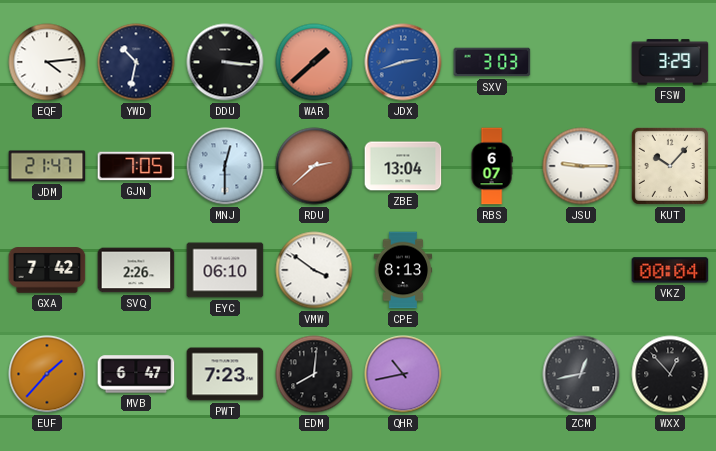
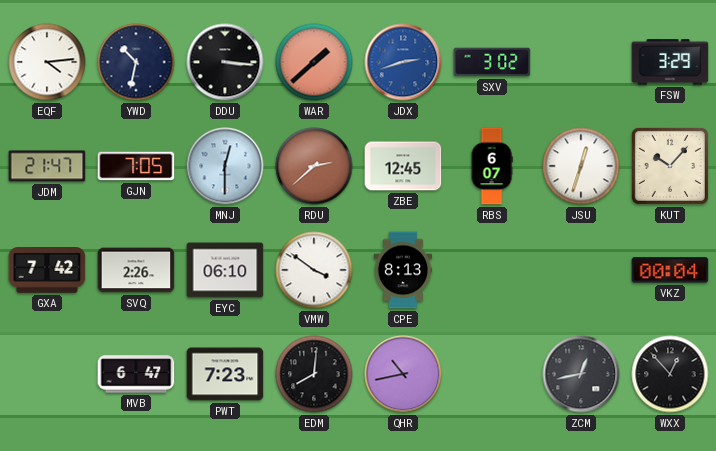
SXV: 3:03 -> 3:02 (492, 62)
ZBE: 13:04 -> 12:45 (403, 166)
JSU: 9:15 -> 12:33 (581, 166)
EUF: 1:37 -> none (47, 374)
